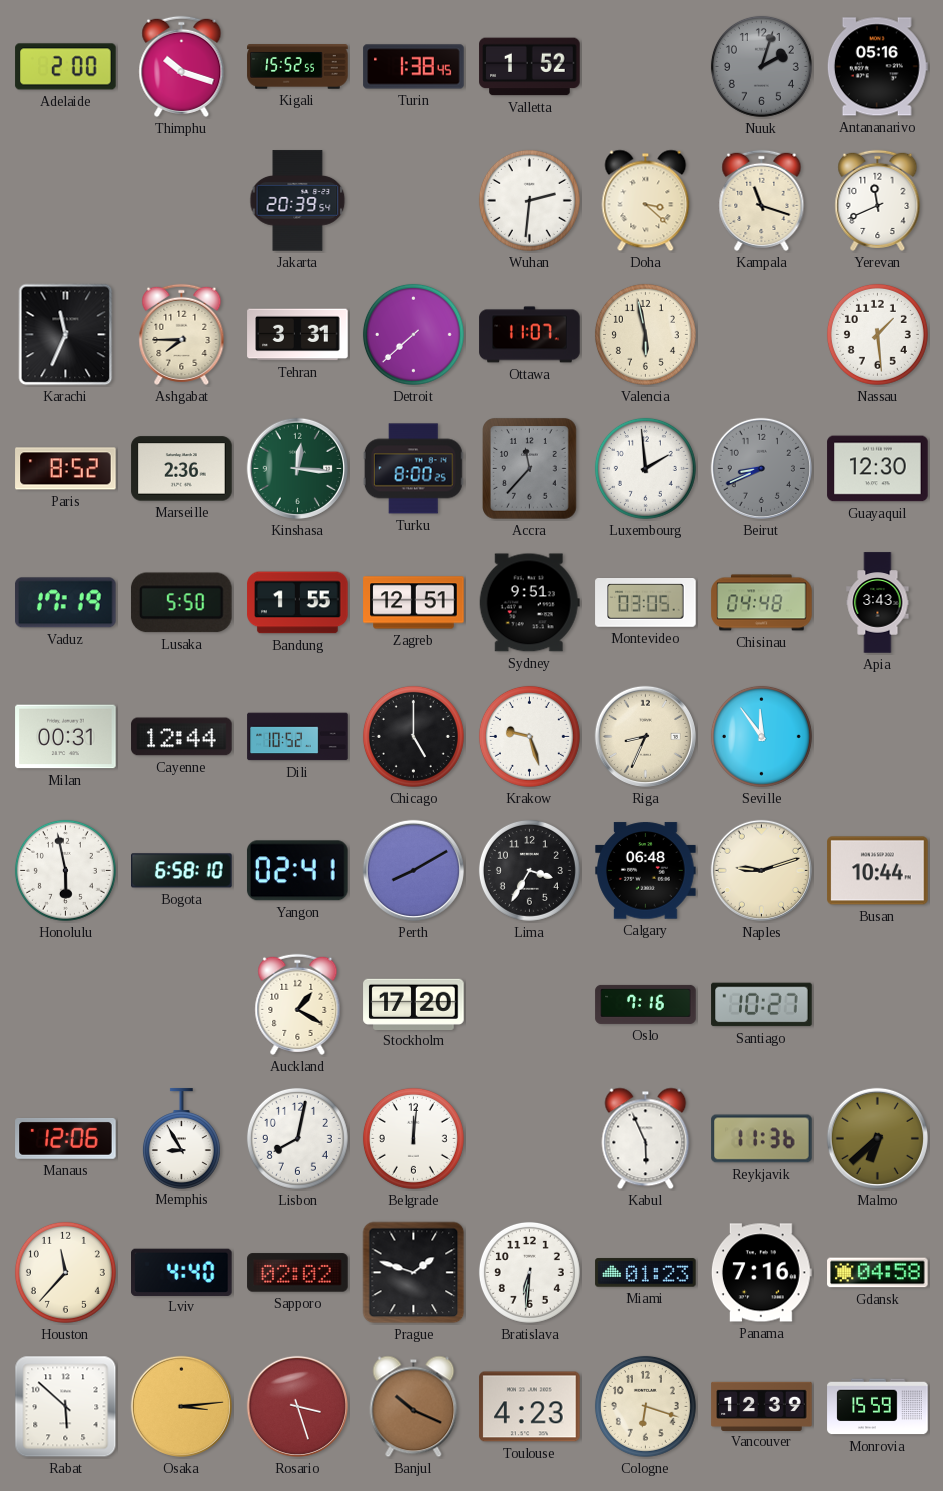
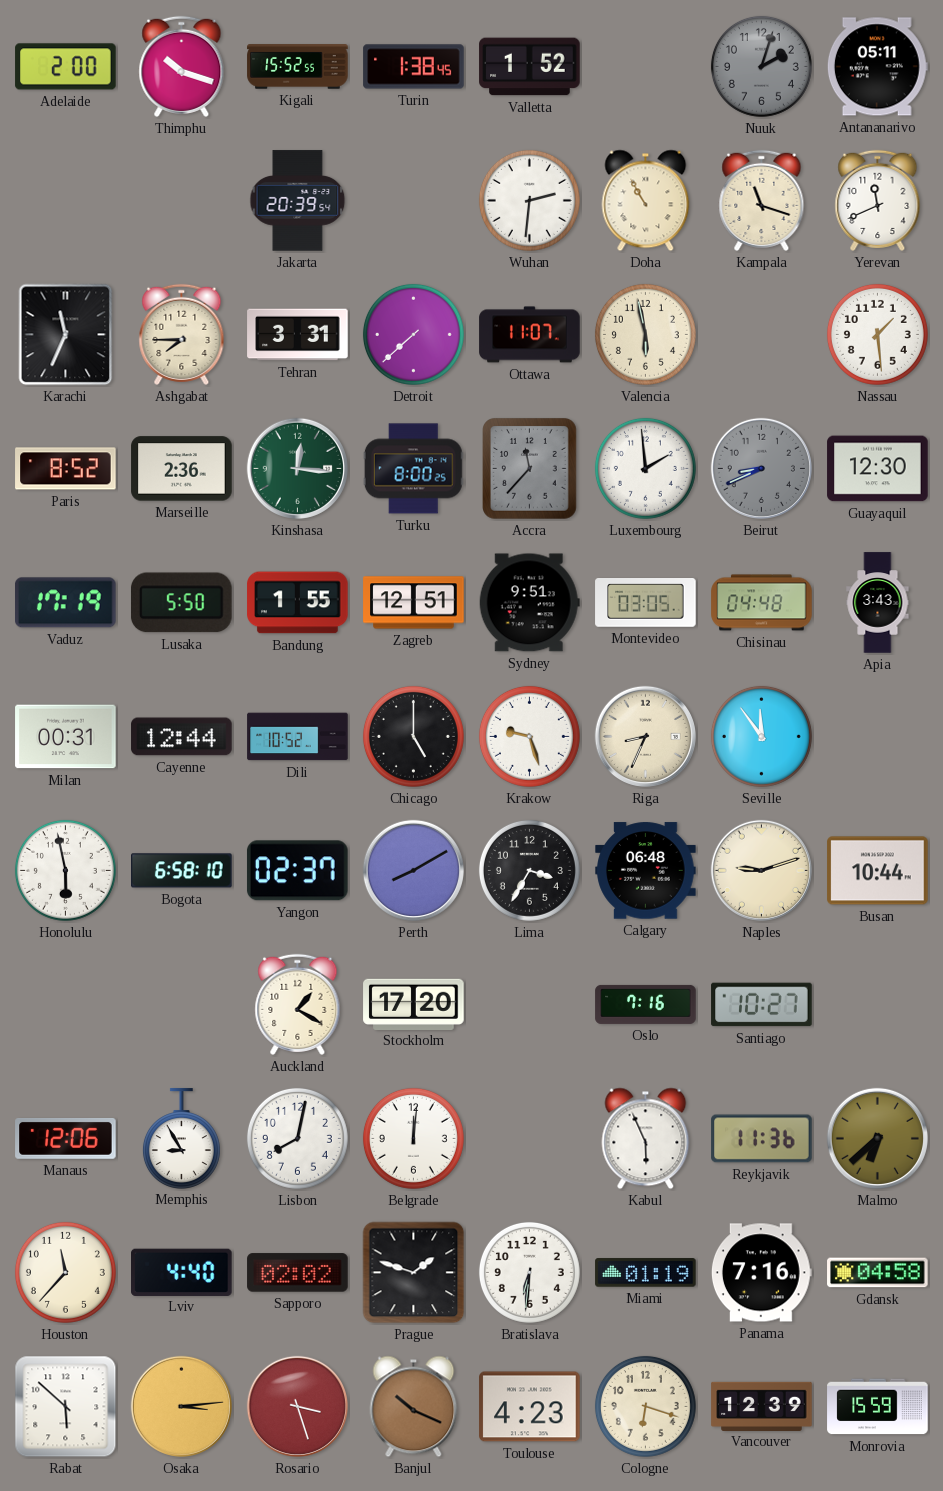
Antananarivo: 05:16 -> 05:11 (877, 67)
Doha: 3:22 -> 10:55 (646, 201)
Yangon: 02:41 -> 02:37 (297, 871)
Miami: 01:23 -> 01:19 (646, 1273)
